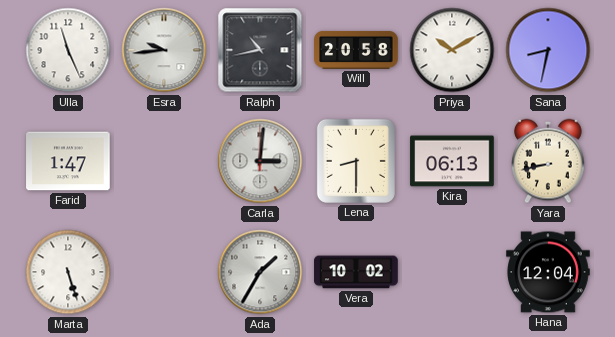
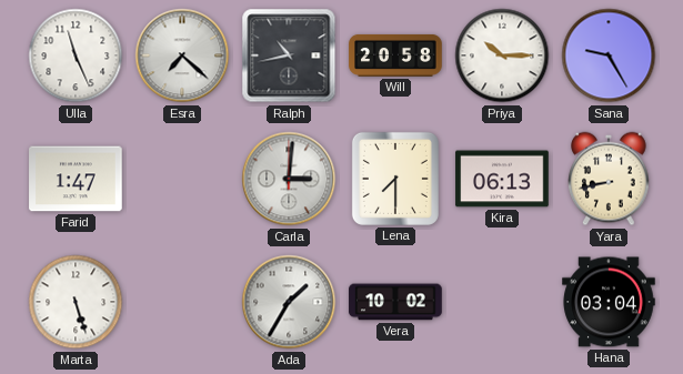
Esra: 9:44 -> 7:22 (182, 55)
Priya: 10:10 -> 10:15 (502, 55)
Sana: 8:32 -> 9:25 (609, 55)
Lena: 8:30 -> 7:30 (395, 179)
Hana: 12:04 -> 03:04 (609, 302)
